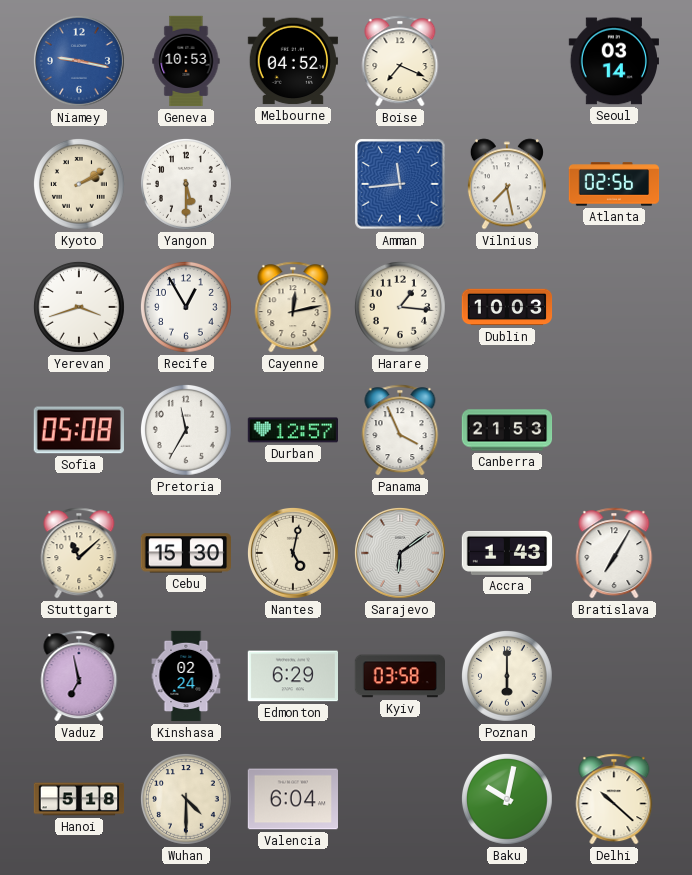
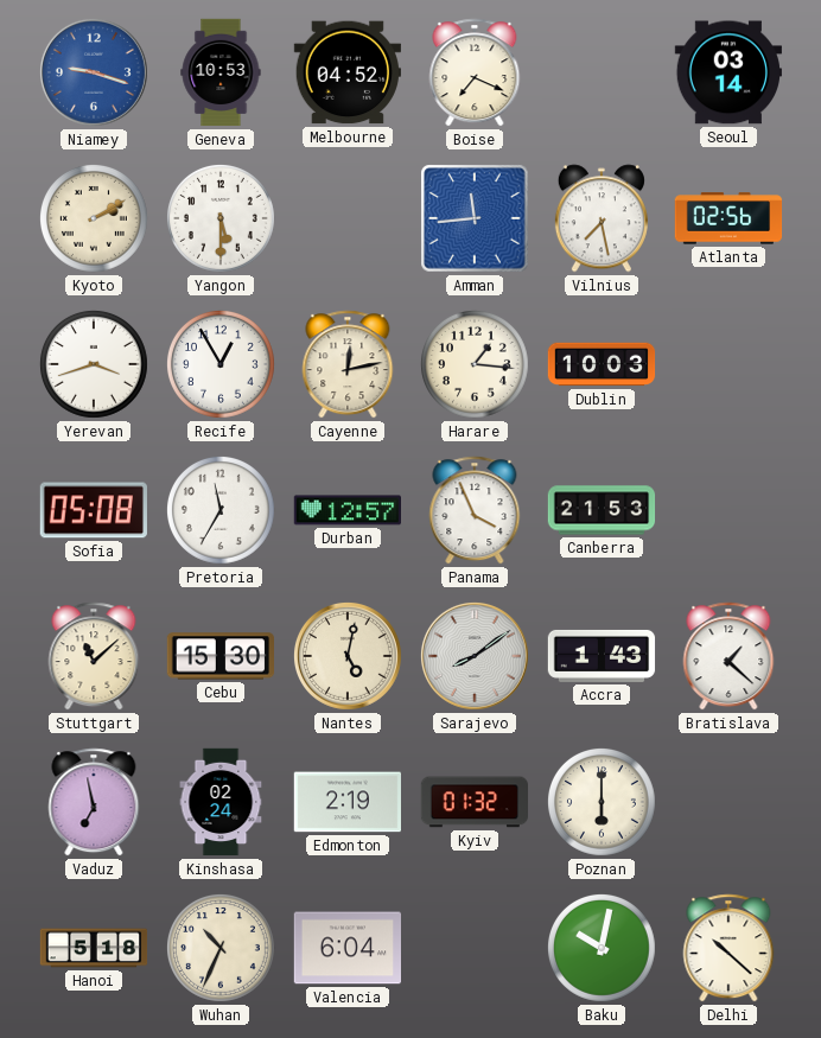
Niamey: 9:17 -> 9:18 (94, 72)
Sarajevo: 6:09 -> 8:09 (475, 656)
Bratislava: 7:05 -> 1:22 (728, 656)
Edmonton: 6:29 -> 2:19 (346, 802)
Kyiv: 03:58 -> 01:32 (473, 802)
Wuhan: 4:30 -> 10:34 (221, 948)
